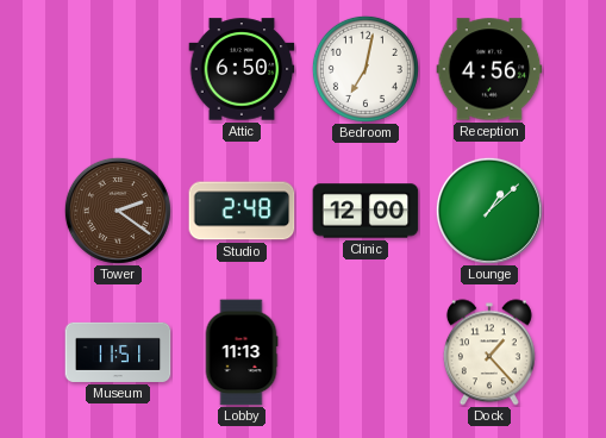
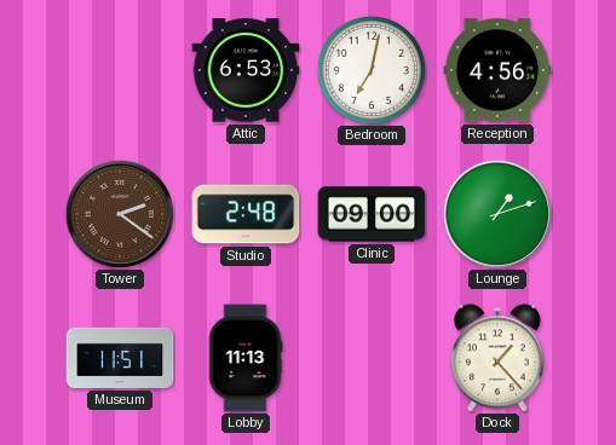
Attic: 6:50 -> 6:53 (246, 70)
Clinic: 12:00 -> 09:00 (372, 214)
Lounge: 1:08 -> 1:12 (497, 214)
